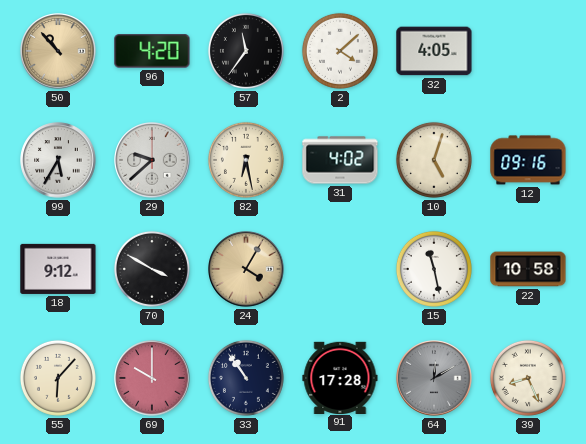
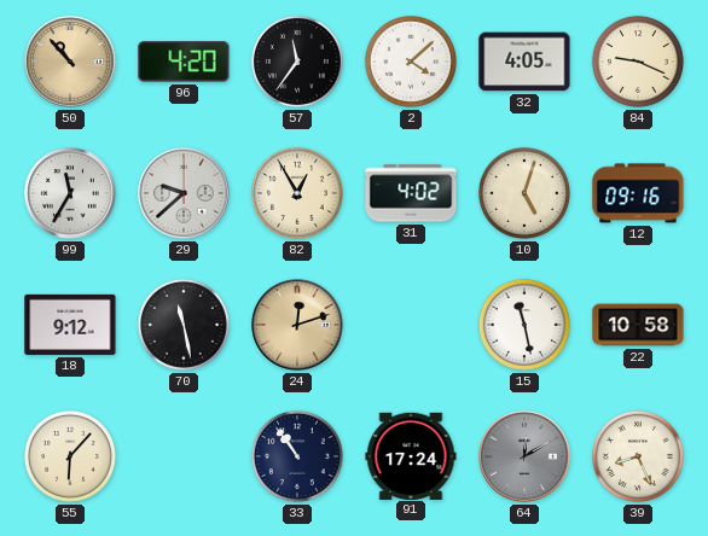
84: none -> 9:19 (638, 62)
99: 5:35 -> 11:35 (70, 193)
82: 6:28 -> 12:55 (297, 193)
70: 3:50 -> 11:28 (184, 325)
24: 4:05 -> 12:12 (297, 325)
69: 10:00 -> none (152, 378)
91: 17:28 -> 17:24 (411, 455)
